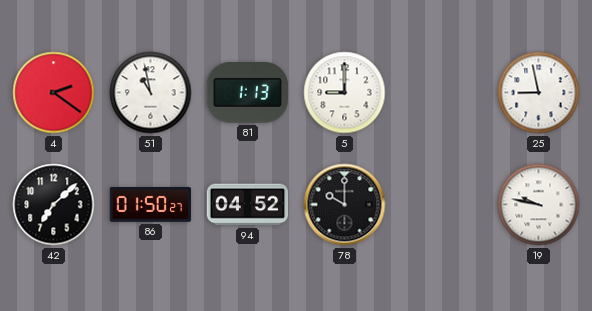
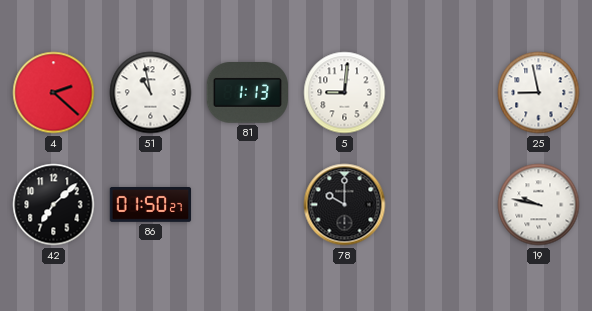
4: 2:21 -> 2:22 (54, 93)
5: 9:00 -> 9:01 (345, 93)
94: 04:52 -> none (248, 205)
